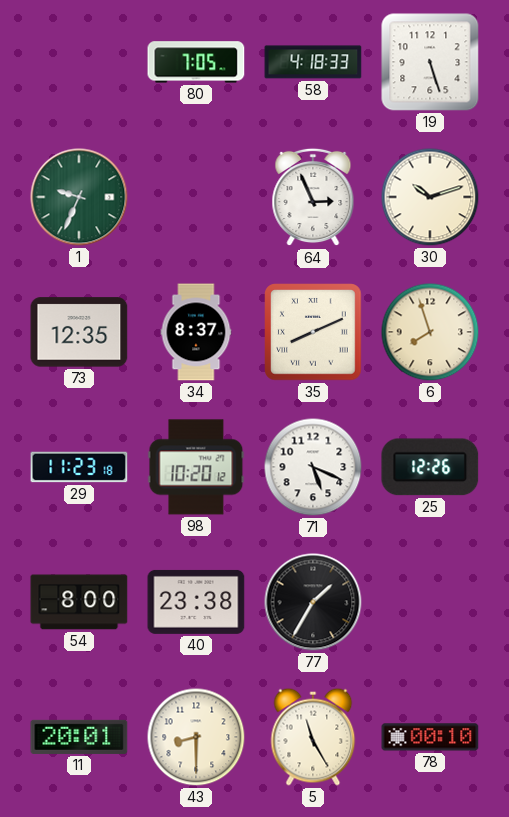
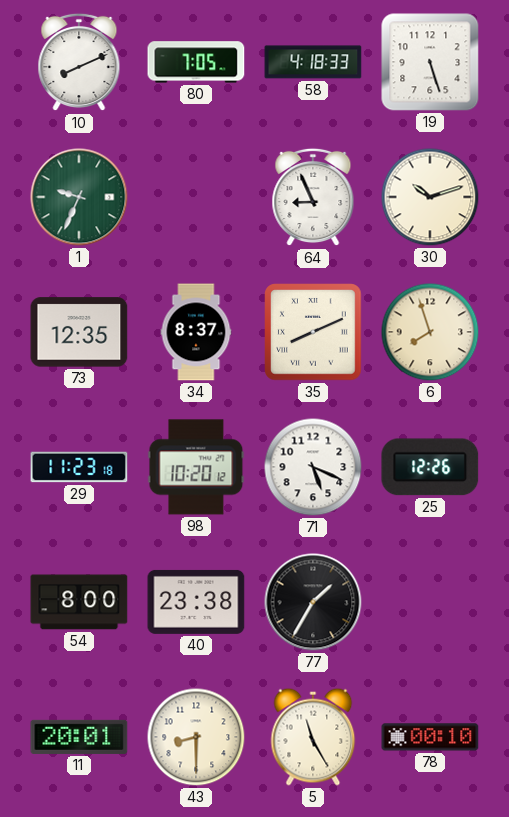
10: none -> 8:11 (79, 62)
64: 2:56 -> 8:56 (313, 197)
